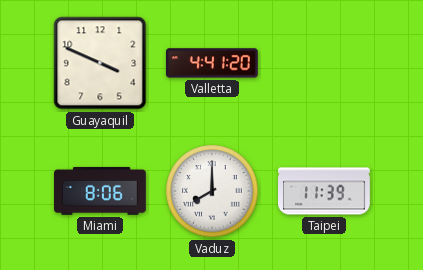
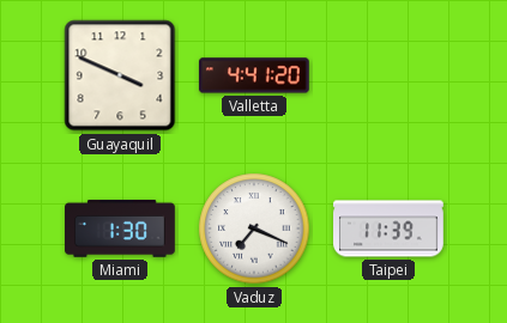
Miami: 8:06 -> 1:30 (121, 228)
Vaduz: 8:00 -> 7:19 (254, 228)
